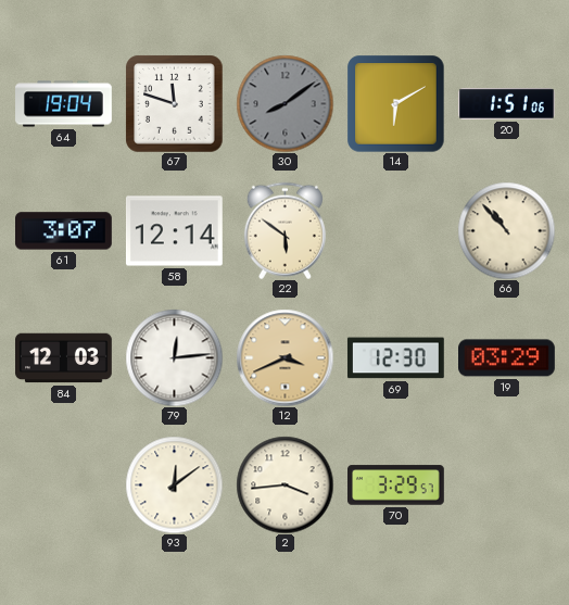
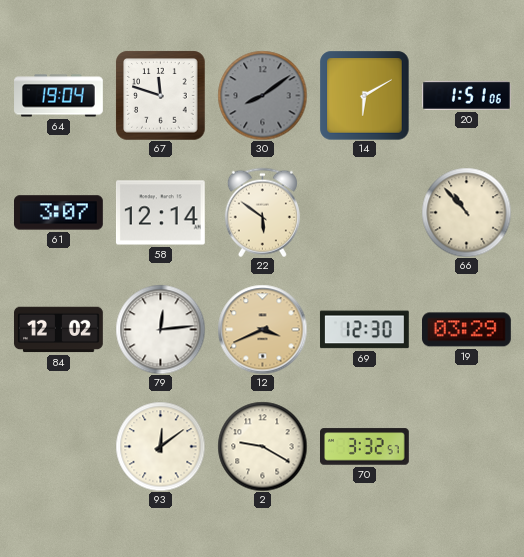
84: 12:03 -> 12:02 (59, 330)
2: 3:44 -> 9:20 (262, 446)
70: 3:29 -> 3:32 (365, 447)
